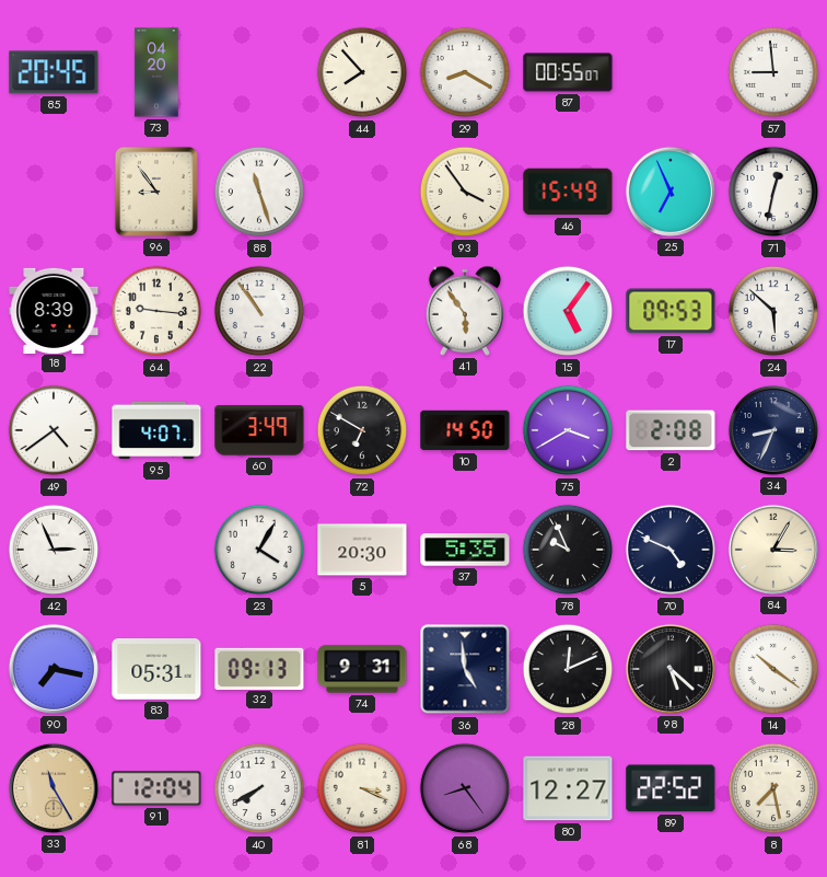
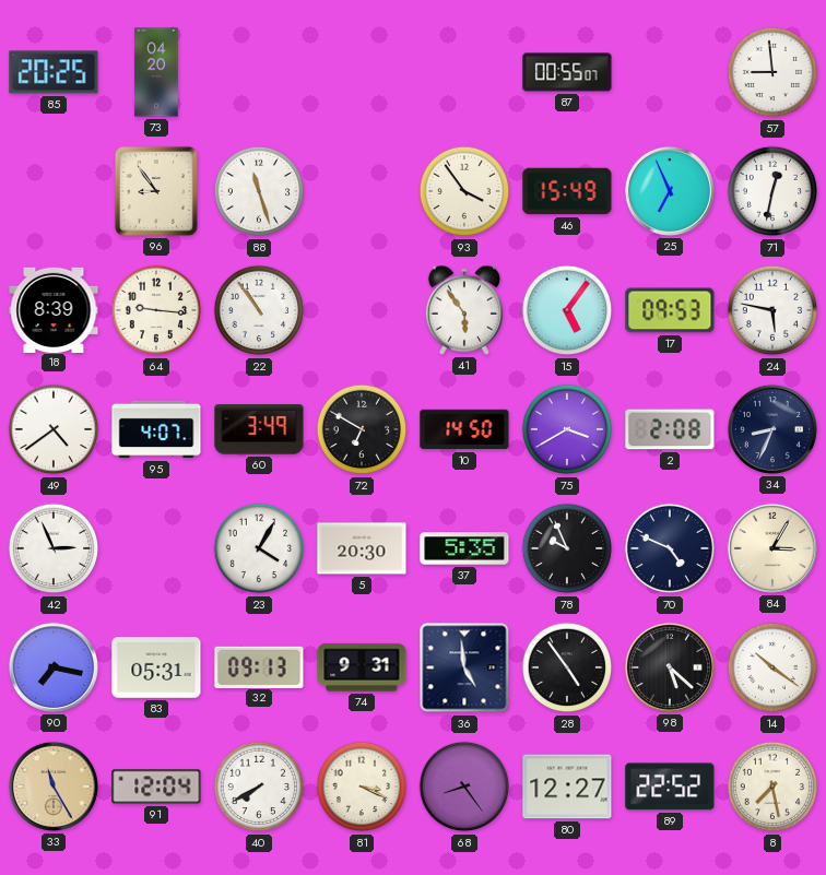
85: 20:45 -> 20:25 (54, 72)
44: 7:53 -> none (362, 72)
29: 8:20 -> none (465, 72)
24: 5:52 -> 5:47 (772, 310)
28: 12:11 -> 4:54 (567, 667)
